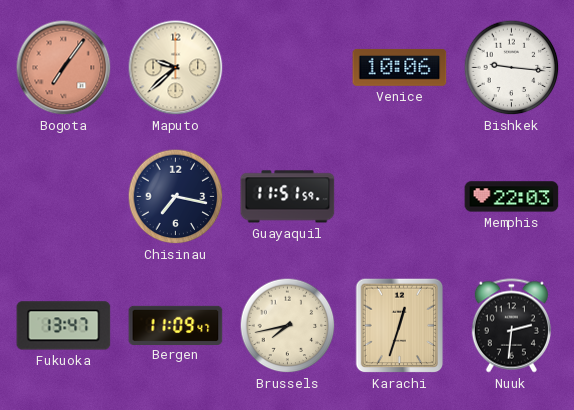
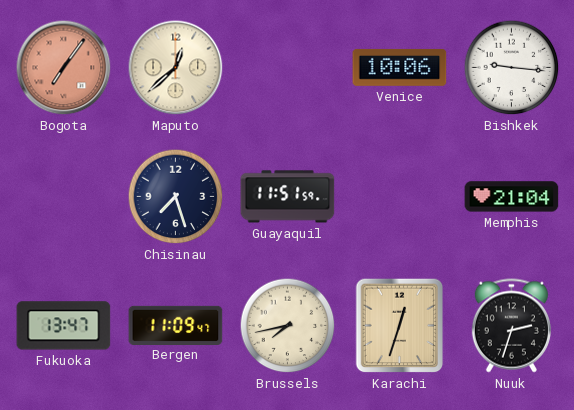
Maputo: 9:38 -> 12:38 (176, 68)
Chisinau: 7:17 -> 7:27 (176, 197)
Memphis: 22:03 -> 21:04 (512, 197)
Nuuk: 2:31 -> 2:33 (511, 326)
